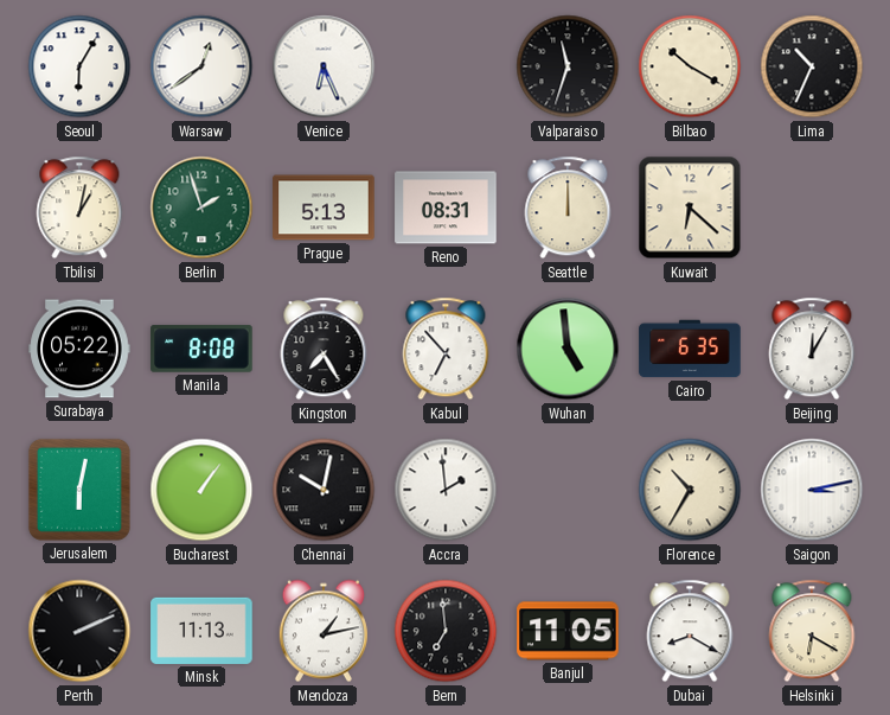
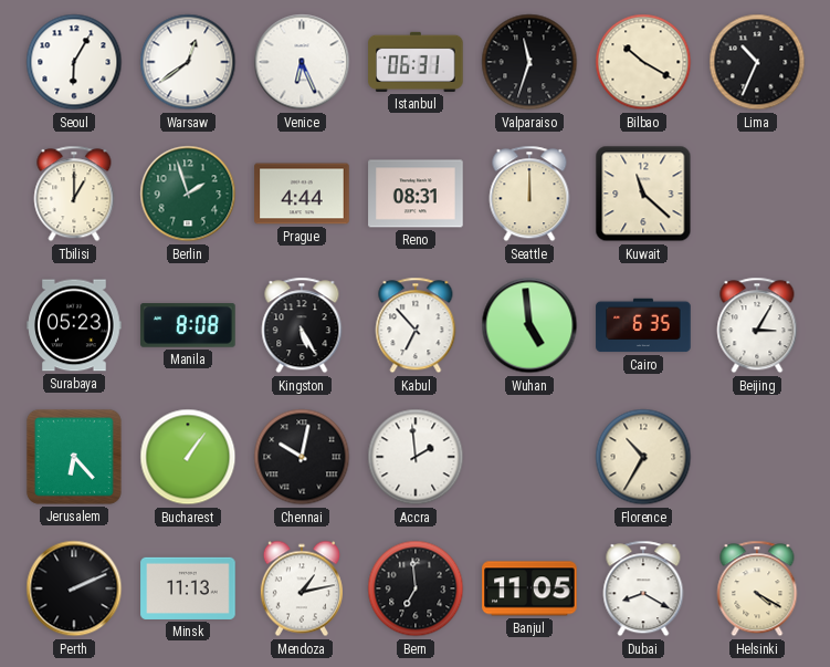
Istanbul: none -> 06:31 (416, 62)
Tbilisi: 1:02 -> 1:00 (74, 194)
Prague: 5:13 -> 4:44 (302, 194)
Kuwait: 6:22 -> 11:22 (643, 194)
Surabaya: 05:22 -> 05:23 (74, 325)
Kingston: 7:25 -> 5:25 (302, 325)
Beijing: 12:05 -> 3:05 (757, 325)
Jerusalem: 6:02 -> 6:23 (74, 457)
Saigon: 3:13 -> none (812, 490)
Helsinki: 6:20 -> 4:20 (757, 588)
